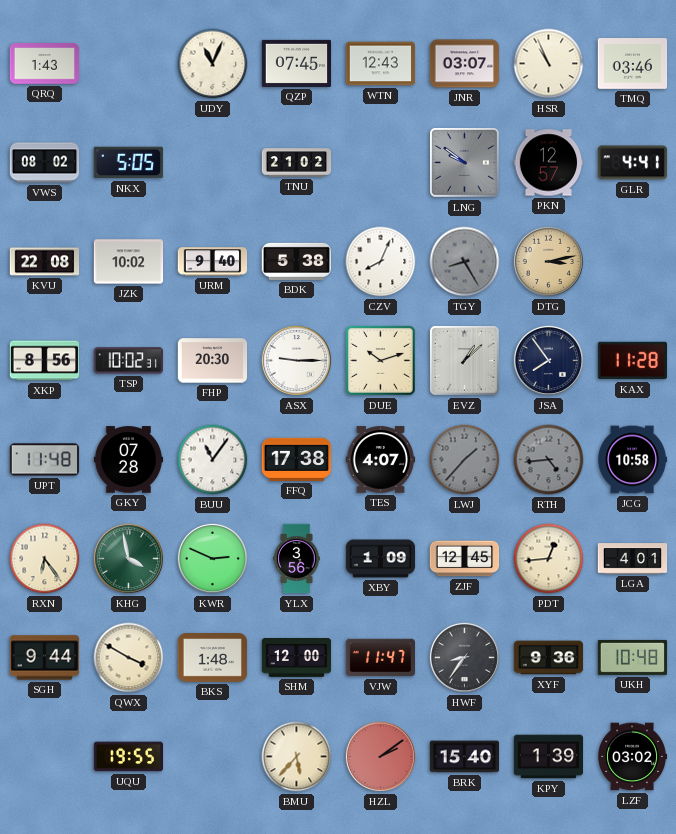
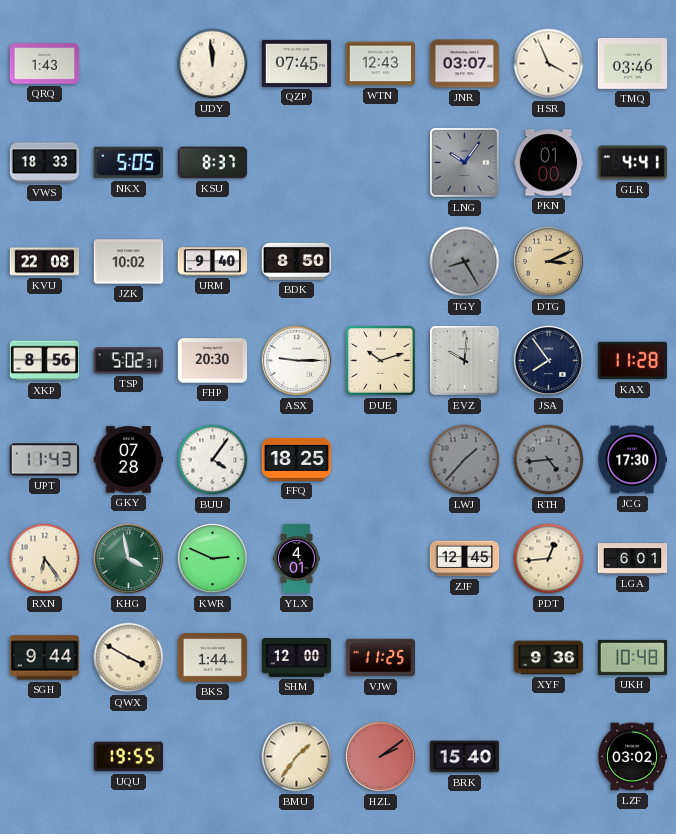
UDY: 11:04 -> 11:59 (213, 64)
HSR: 10:56 -> 3:56 (549, 64)
VWS: 08:02 -> 18:33 (45, 163)
KSU: none -> 8:37 (213, 163)
TNU: 21:02 -> none (297, 163)
LNG: 9:51 -> 10:06 (465, 163)
PKN: 12:57 -> 01:00 (549, 163)
BDK: 5:38 -> 8:50 (297, 261)
CZV: 8:04 -> none (381, 262)
DTG: 3:13 -> 3:11 (548, 261)
TSP: 10:02 -> 5:02 (128, 361)
EVZ: 1:08 -> 10:01 (465, 361)
UPT: 11:48 -> 11:43 (45, 460)
BUU: 11:06 -> 4:06 (213, 460)
FFQ: 17:38 -> 18:25 (297, 459)
TES: 4:07 -> none (381, 460)
JCG: 10:58 -> 17:30 (633, 460)
YLX: 3:56 -> 4:01 (297, 559)
XBY: 1:09 -> none (381, 559)
LGA: 4:01 -> 6:01 (633, 559)
BKS: 1:48 -> 1:44 (213, 658)
VJW: 11:47 -> 11:25 (381, 658)
HWF: 8:36 -> none (464, 657)
BMU: 5:37 -> 1:36 (297, 757)
KPY: 1:39 -> none (549, 757)
